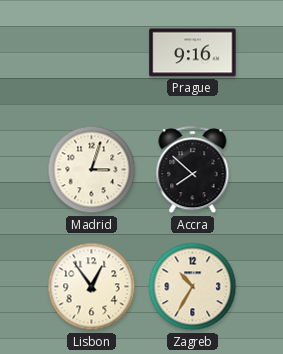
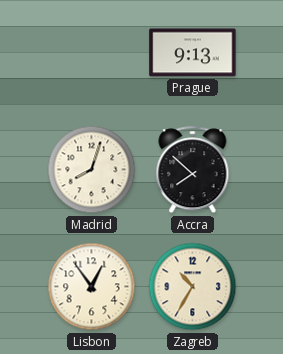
Prague: 9:16 -> 9:13 (193, 53)
Madrid: 3:03 -> 8:03 (92, 170)
